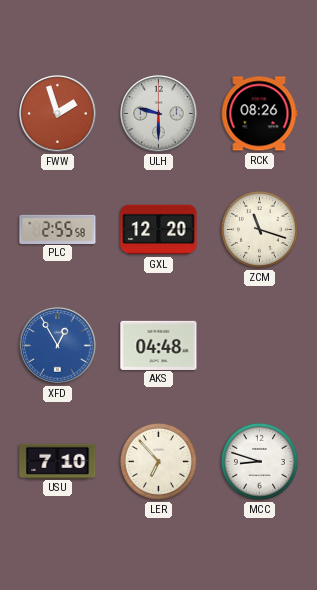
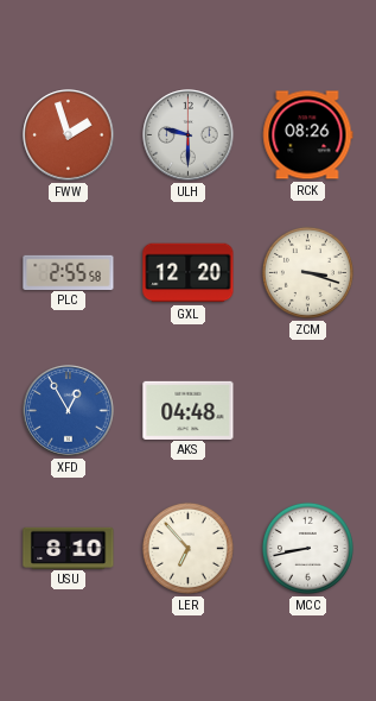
ZCM: 11:18 -> 3:18 (307, 272)
USU: 7:10 -> 8:10 (69, 548)
MCC: 8:48 -> 8:43 (307, 548)
